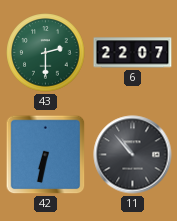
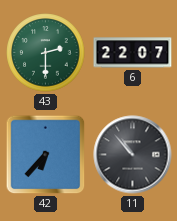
42: 6:32 -> 6:37 (46, 155)
